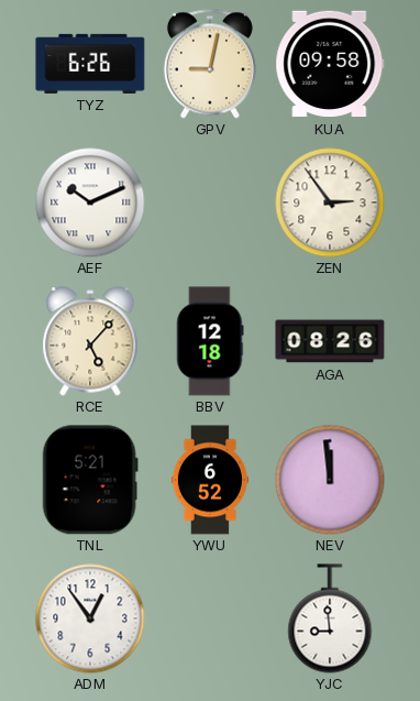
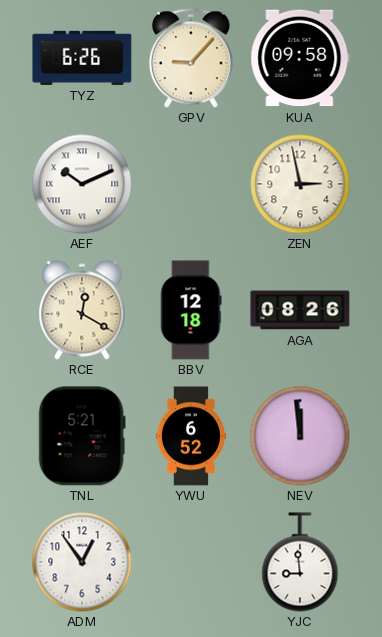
GPV: 9:02 -> 9:07 (191, 58)
ZEN: 2:54 -> 2:58 (300, 184)
RCE: 5:07 -> 12:20 (82, 310)
